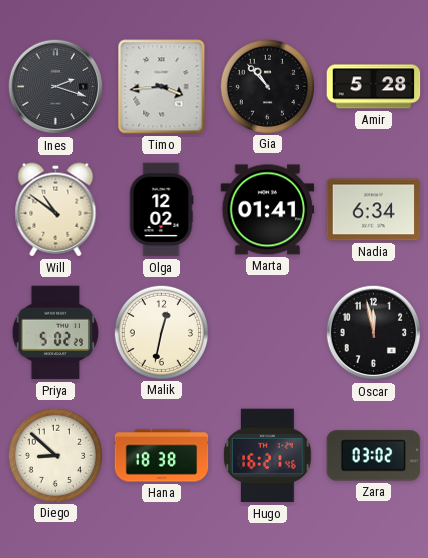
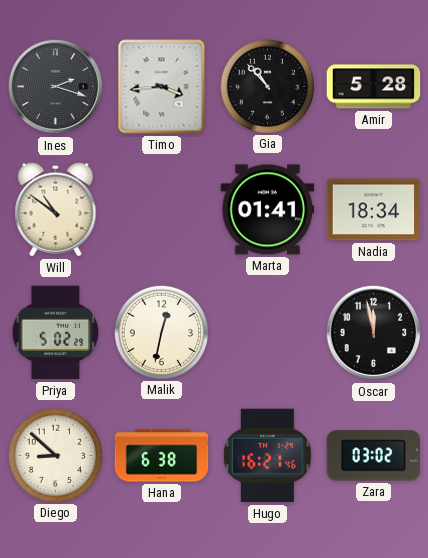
Olga: 12:02 -> none (161, 210)
Nadia: 6:34 -> 18:34 (374, 210)
Hana: 18:38 -> 6:38 (162, 456)
